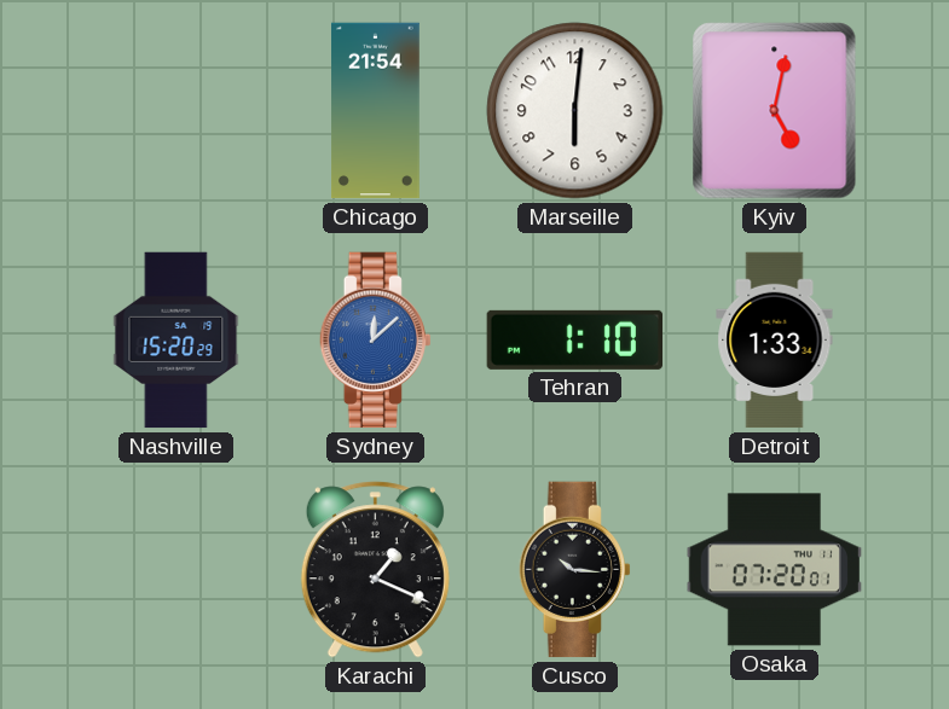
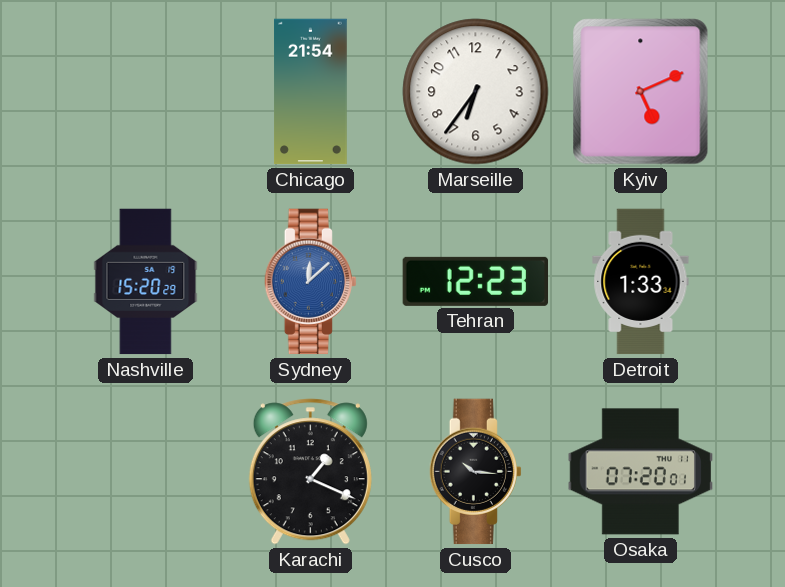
Marseille: 6:01 -> 6:36 (476, 92)
Kyiv: 5:02 -> 5:11 (641, 92)
Tehran: 1:10 -> 12:23 (475, 281)
